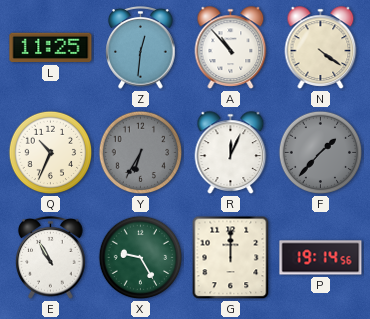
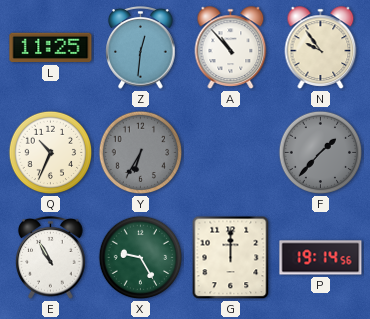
N: 4:21 -> 9:54 (321, 48)
R: 12:04 -> none (231, 153)
